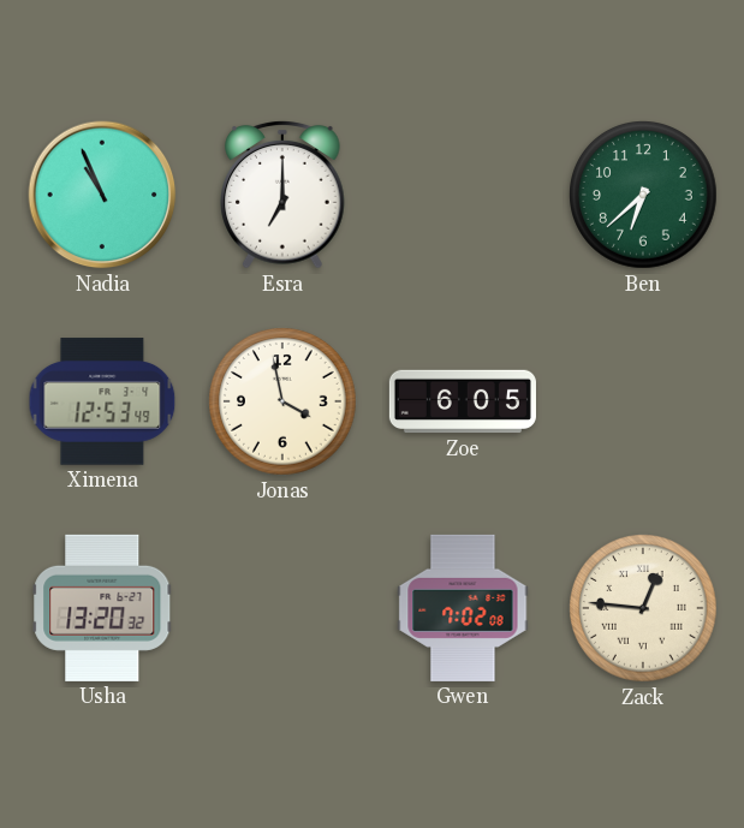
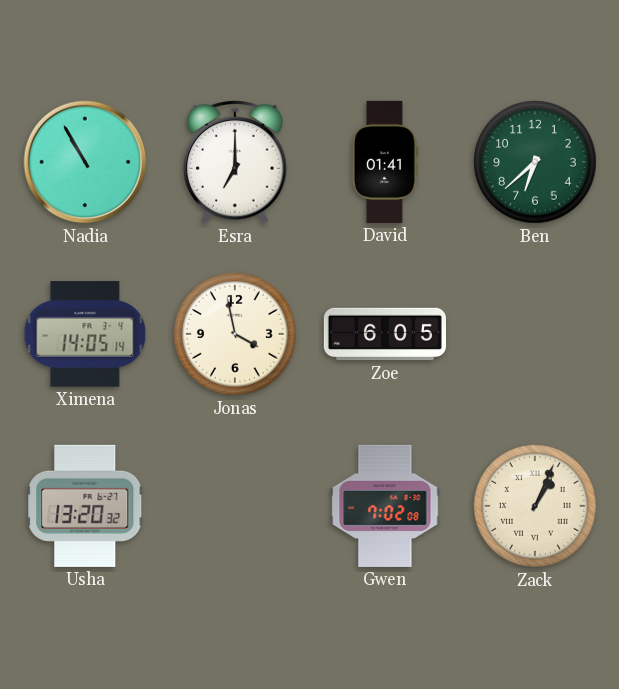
Nadia: 10:56 -> 10:55 (85, 162)
David: none -> 01:41 (384, 162)
Ximena: 12:53 -> 14:05 (85, 334)
Zack: 12:46 -> 1:04 (536, 507)
